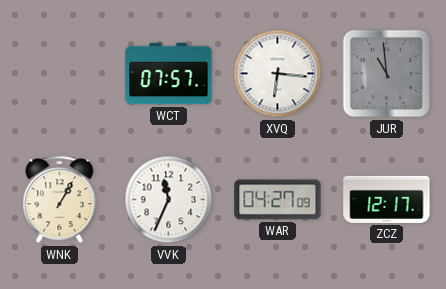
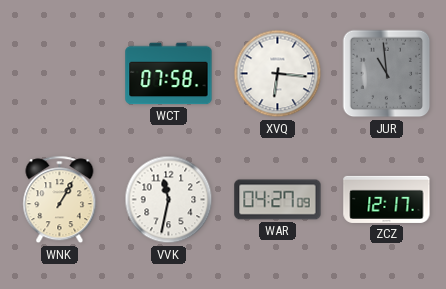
WCT: 07:57 -> 07:58 (169, 74)
VVK: 11:34 -> 11:32 (169, 200)
